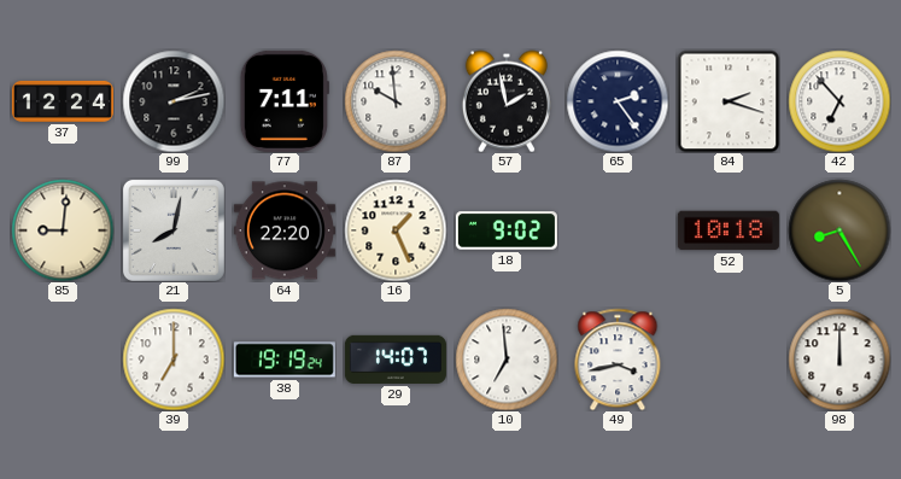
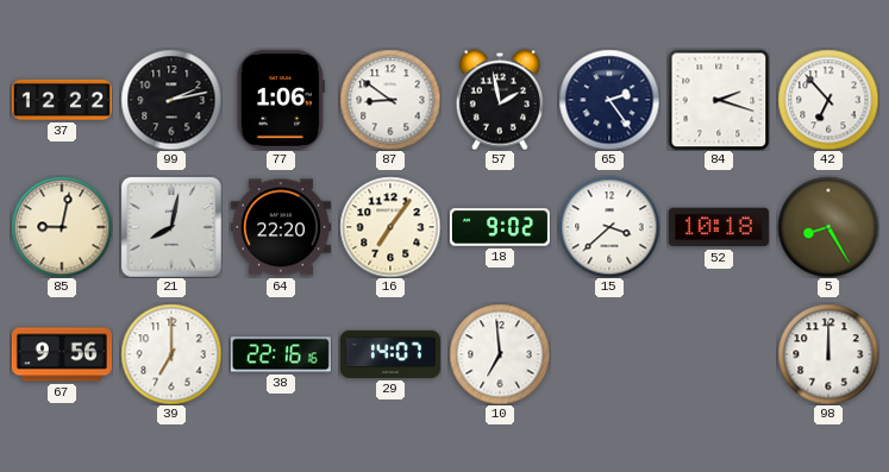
37: 12:24 -> 12:22 (62, 100)
77: 7:11 -> 1:06 (281, 100)
87: 9:59 -> 8:51 (390, 100)
85: 9:01 -> 9:02 (62, 227)
16: 1:26 -> 7:06 (390, 227)
15: none -> 3:38 (609, 227)
67: none -> 9:56 (62, 354)
38: 19:19 -> 22:16 (281, 354)
49: 3:43 -> none (618, 360)
